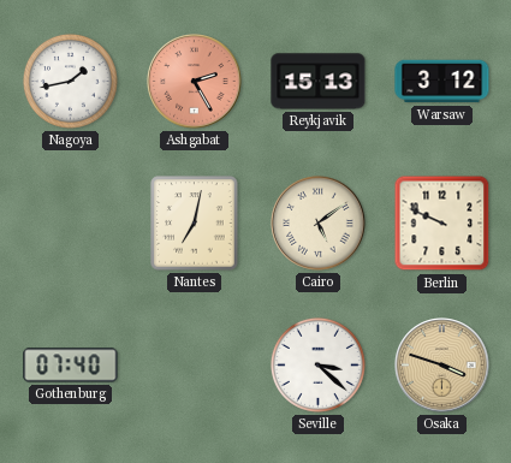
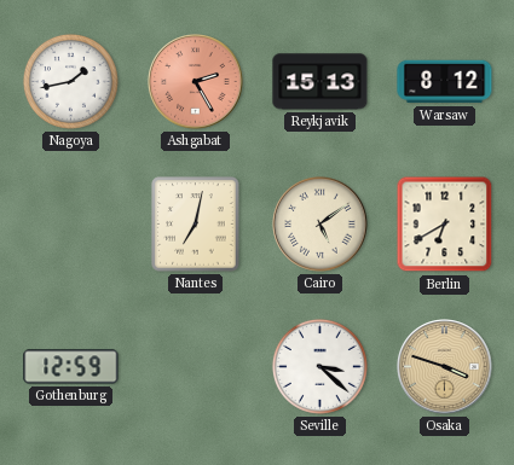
Warsaw: 3:12 -> 8:12 (445, 82)
Berlin: 9:49 -> 6:40 (445, 225)
Gothenburg: 07:40 -> 12:59 (71, 367)
